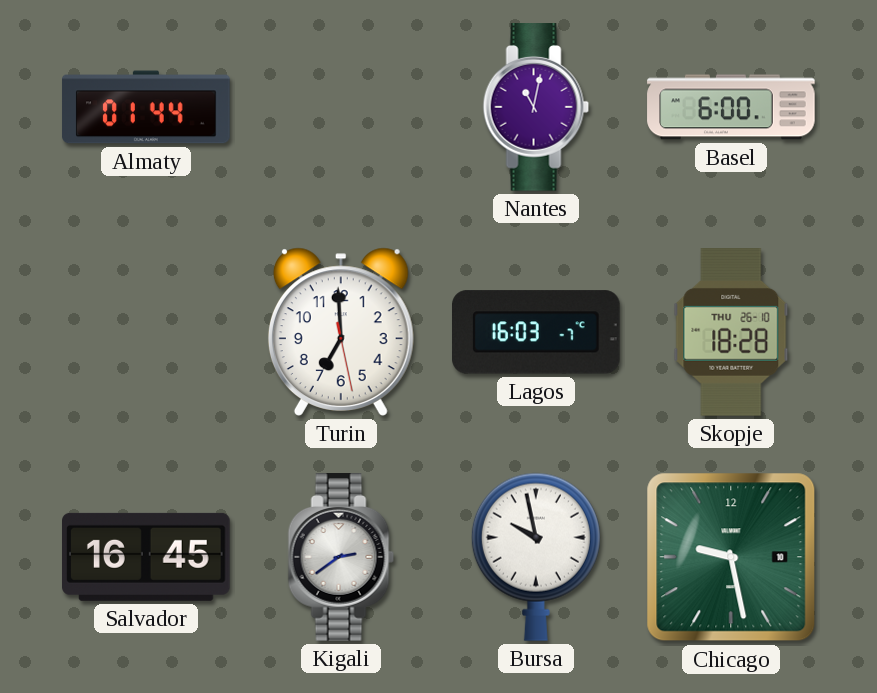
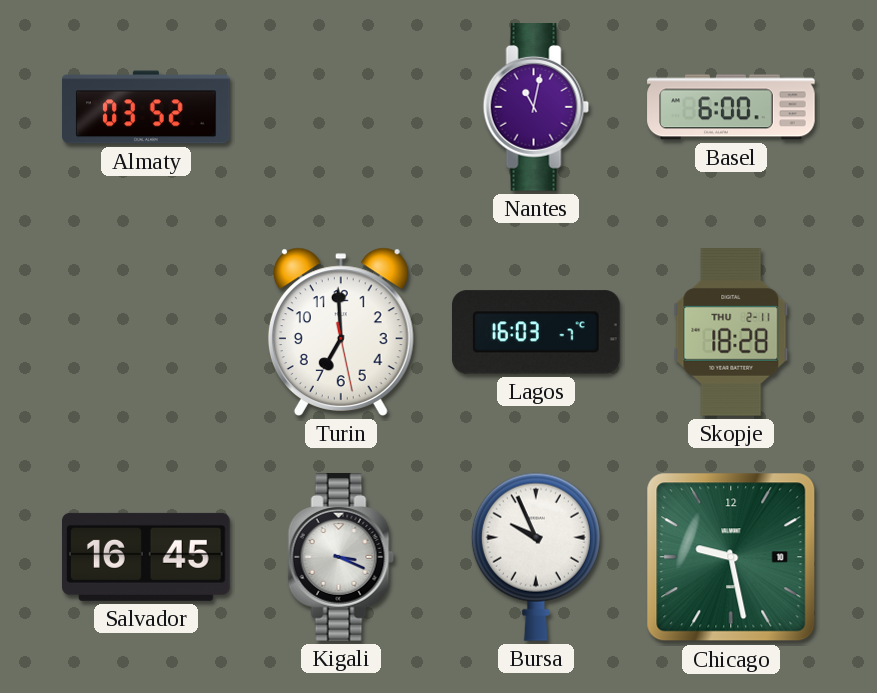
Almaty: 01:44 -> 03:52 (146, 107)
Skopje date: THU 26-10 -> THU 2-11 (731, 333)
Kigali: 2:39 -> 3:19 (341, 557)
Bursa: 9:58 -> 9:56 (536, 557)
